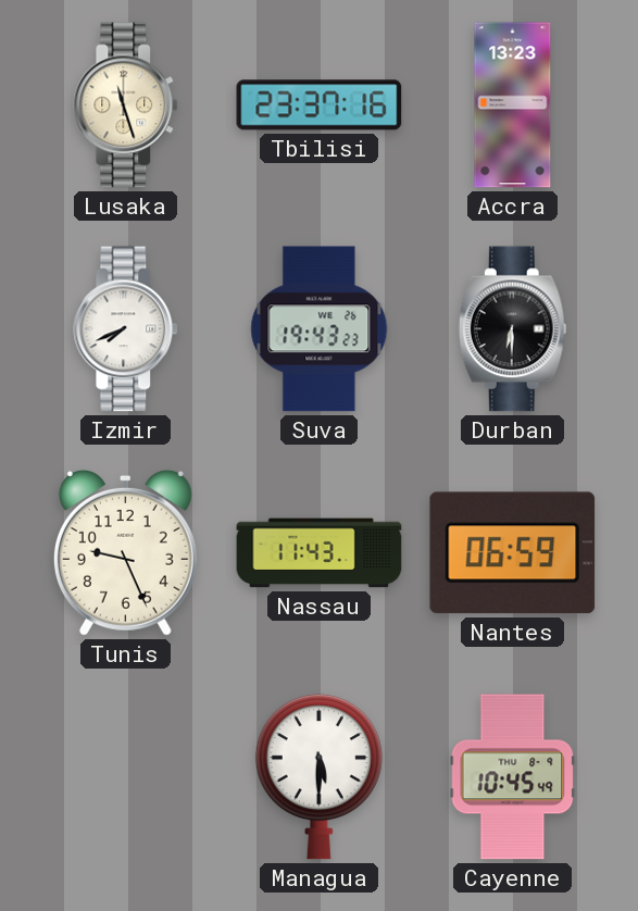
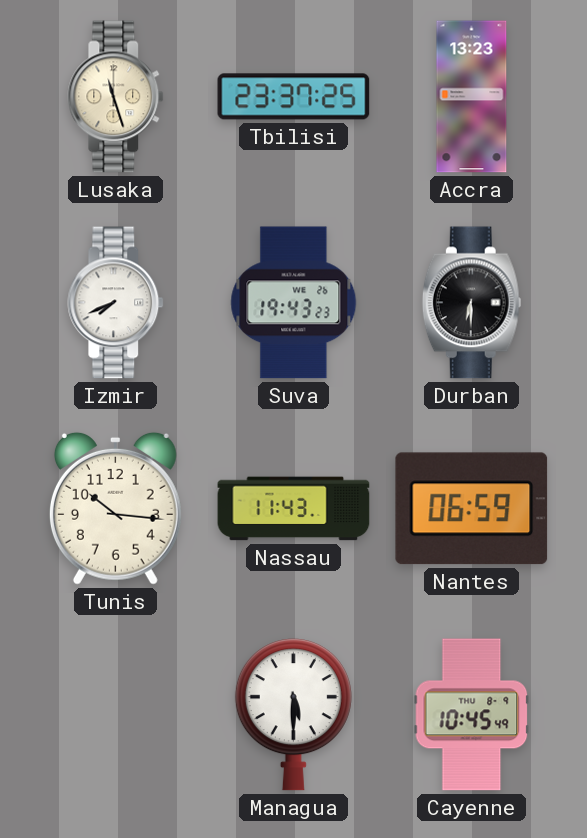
Tbilisi: 23:37:16 -> 23:37:25 (294, 97)
Tunis: 9:26 -> 10:16 (115, 508)
